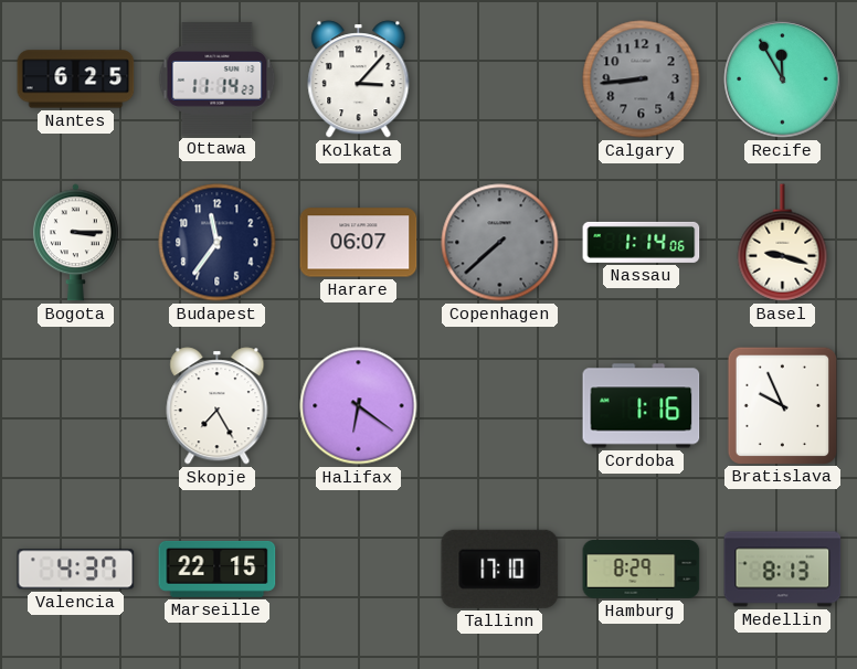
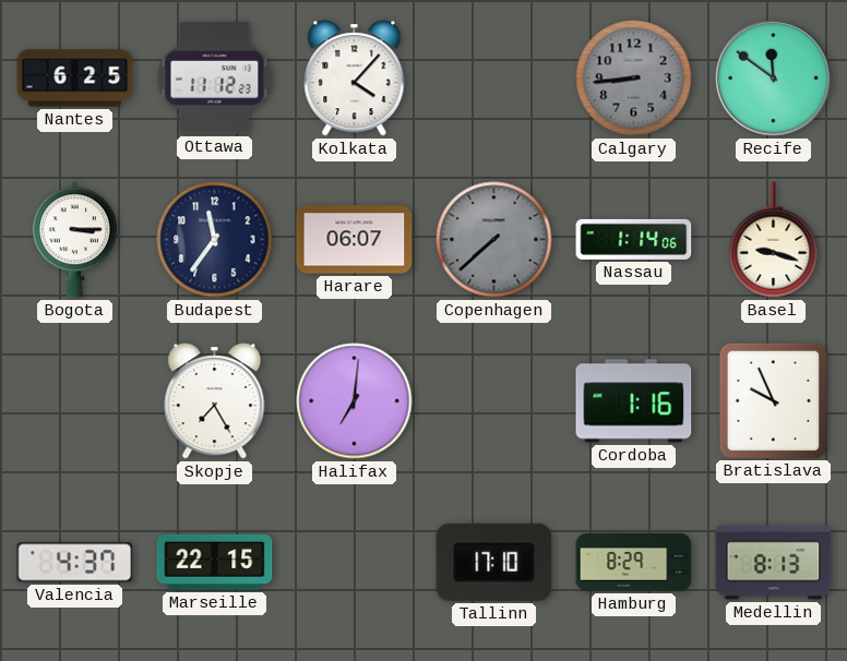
Ottawa: 11:14 -> 11:12 (215, 79)
Kolkata: 3:07 -> 4:07 (355, 79)
Recife: 11:55 -> 11:51 (774, 79)
Halifax: 6:21 -> 7:01 (355, 401)
